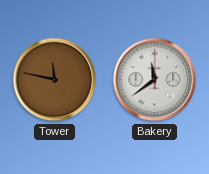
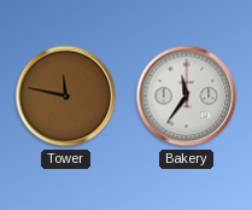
Bakery: 11:39 -> 11:36 (187, 97)
